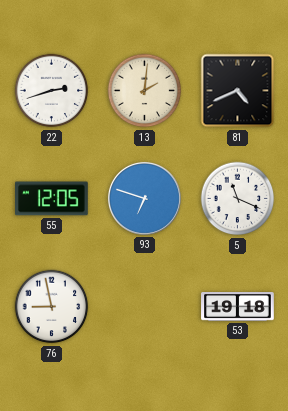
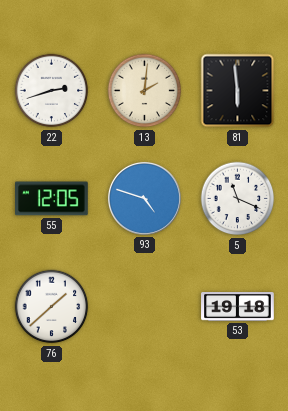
81: 4:41 -> 5:59 (238, 91)
93: 6:48 -> 4:48 (144, 198)
76: 8:58 -> 1:38 (52, 307)
